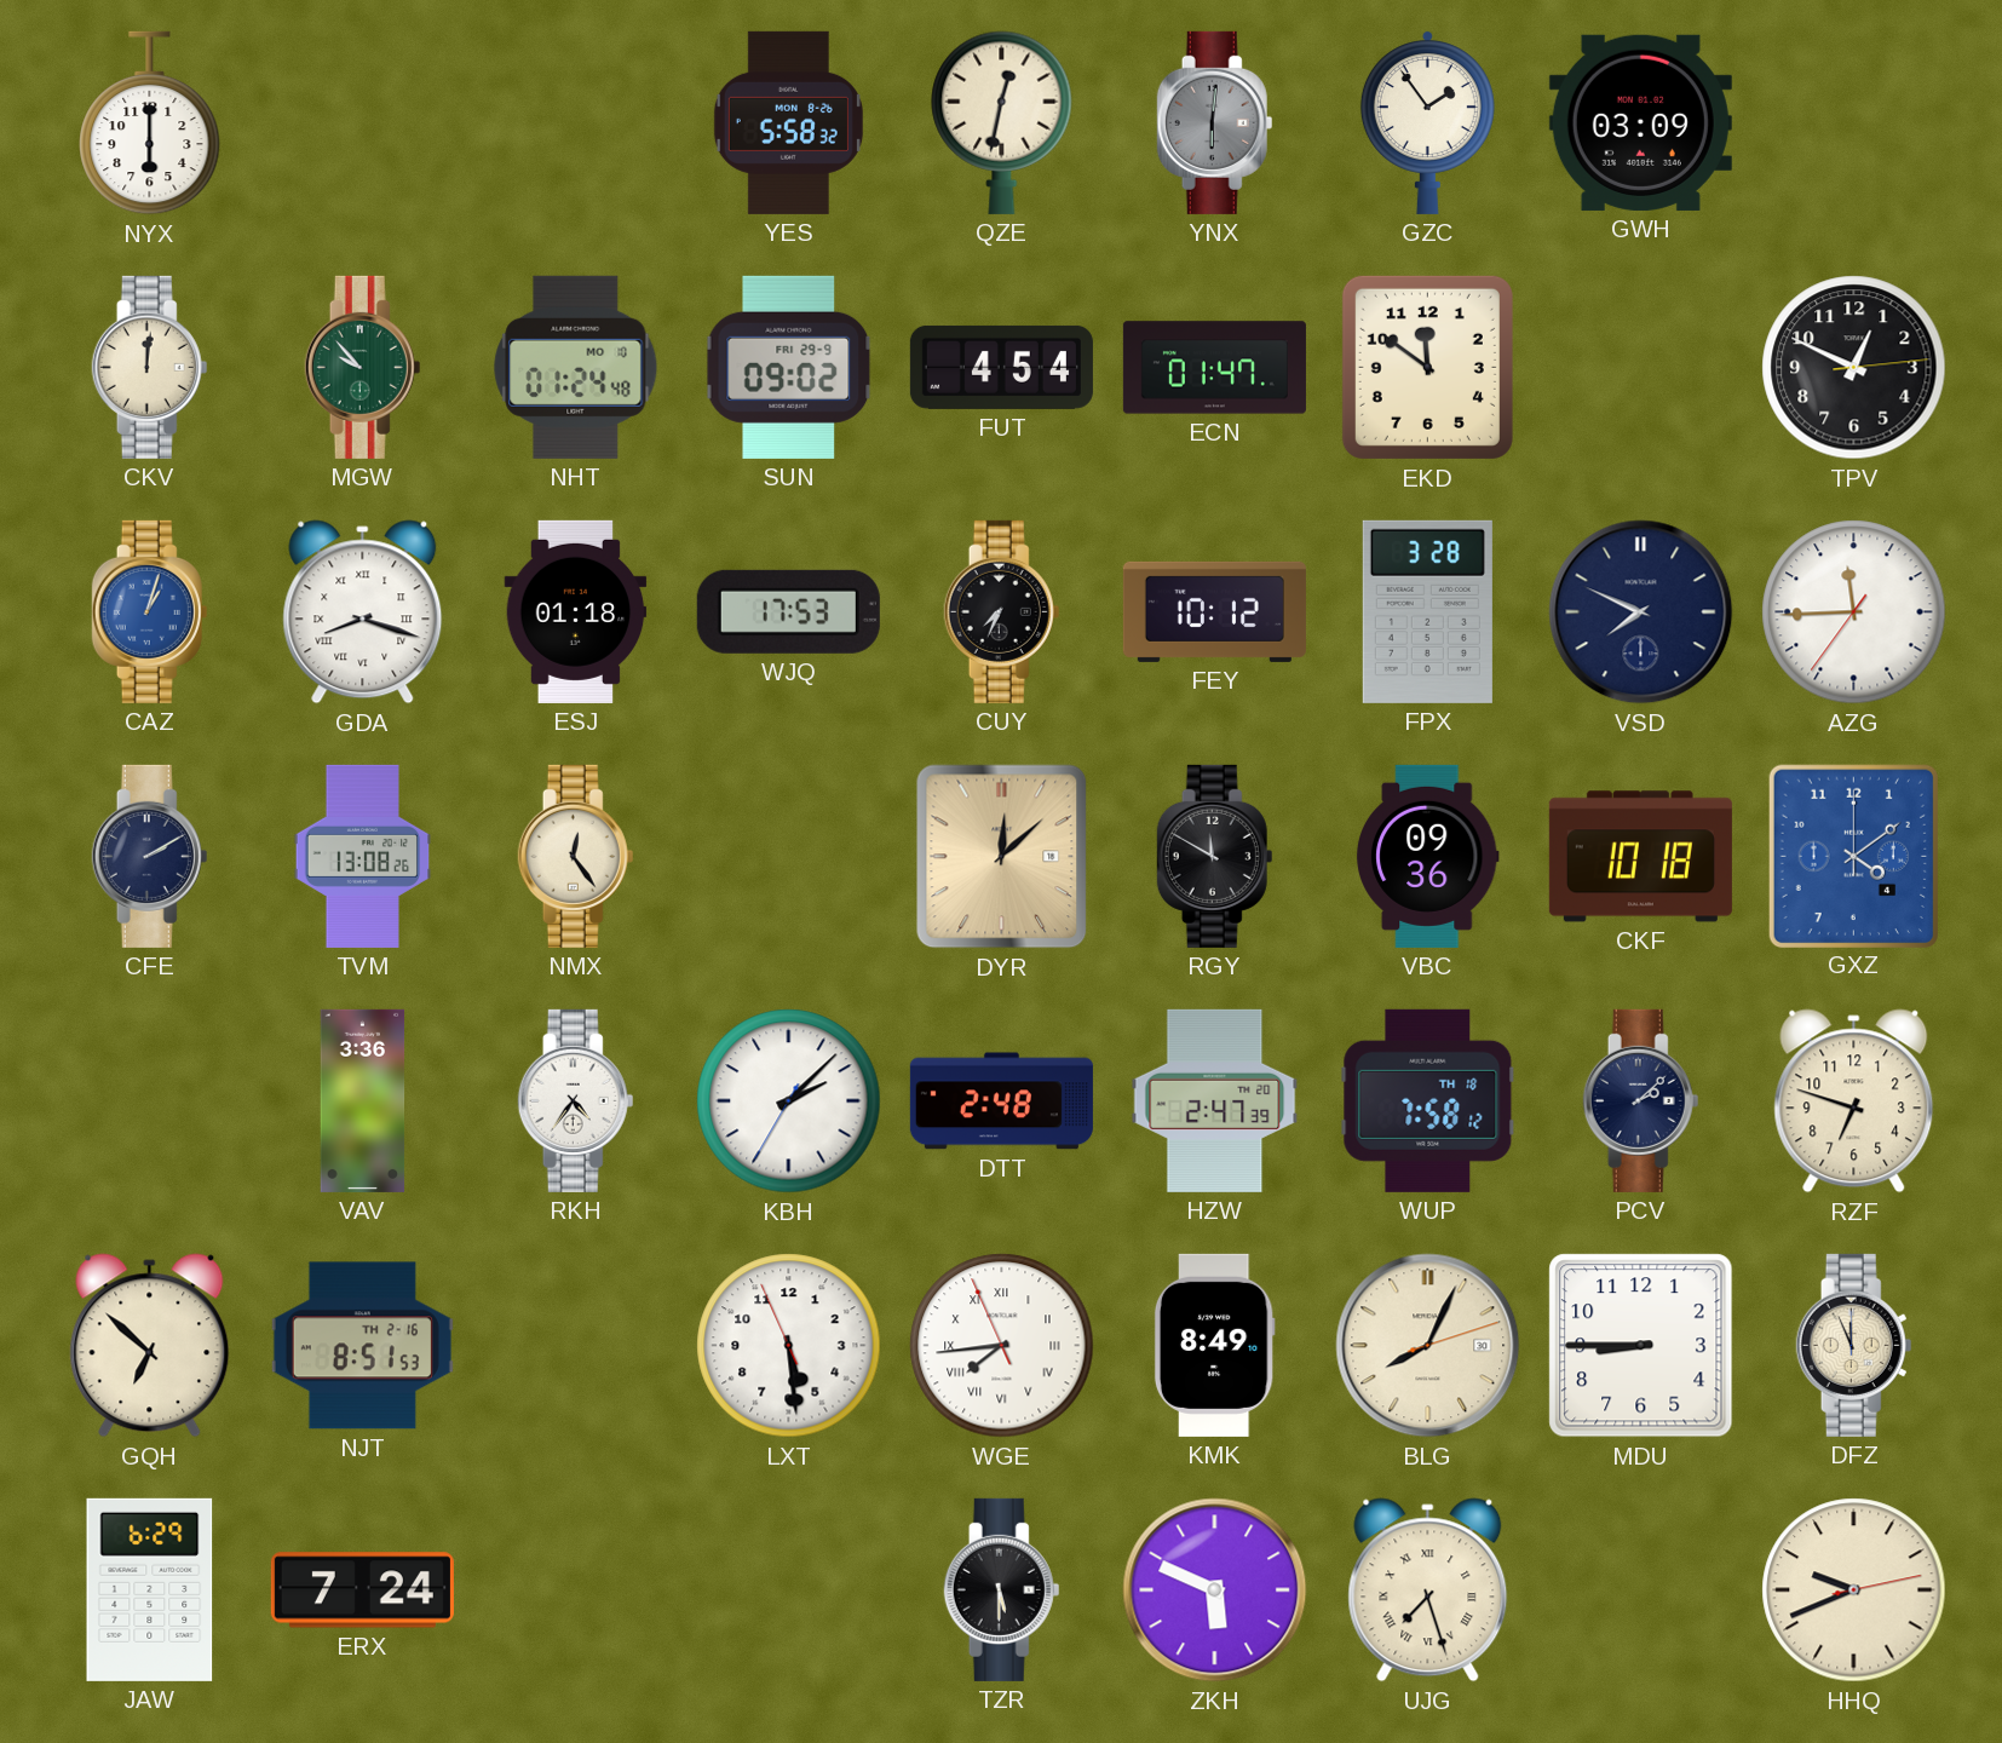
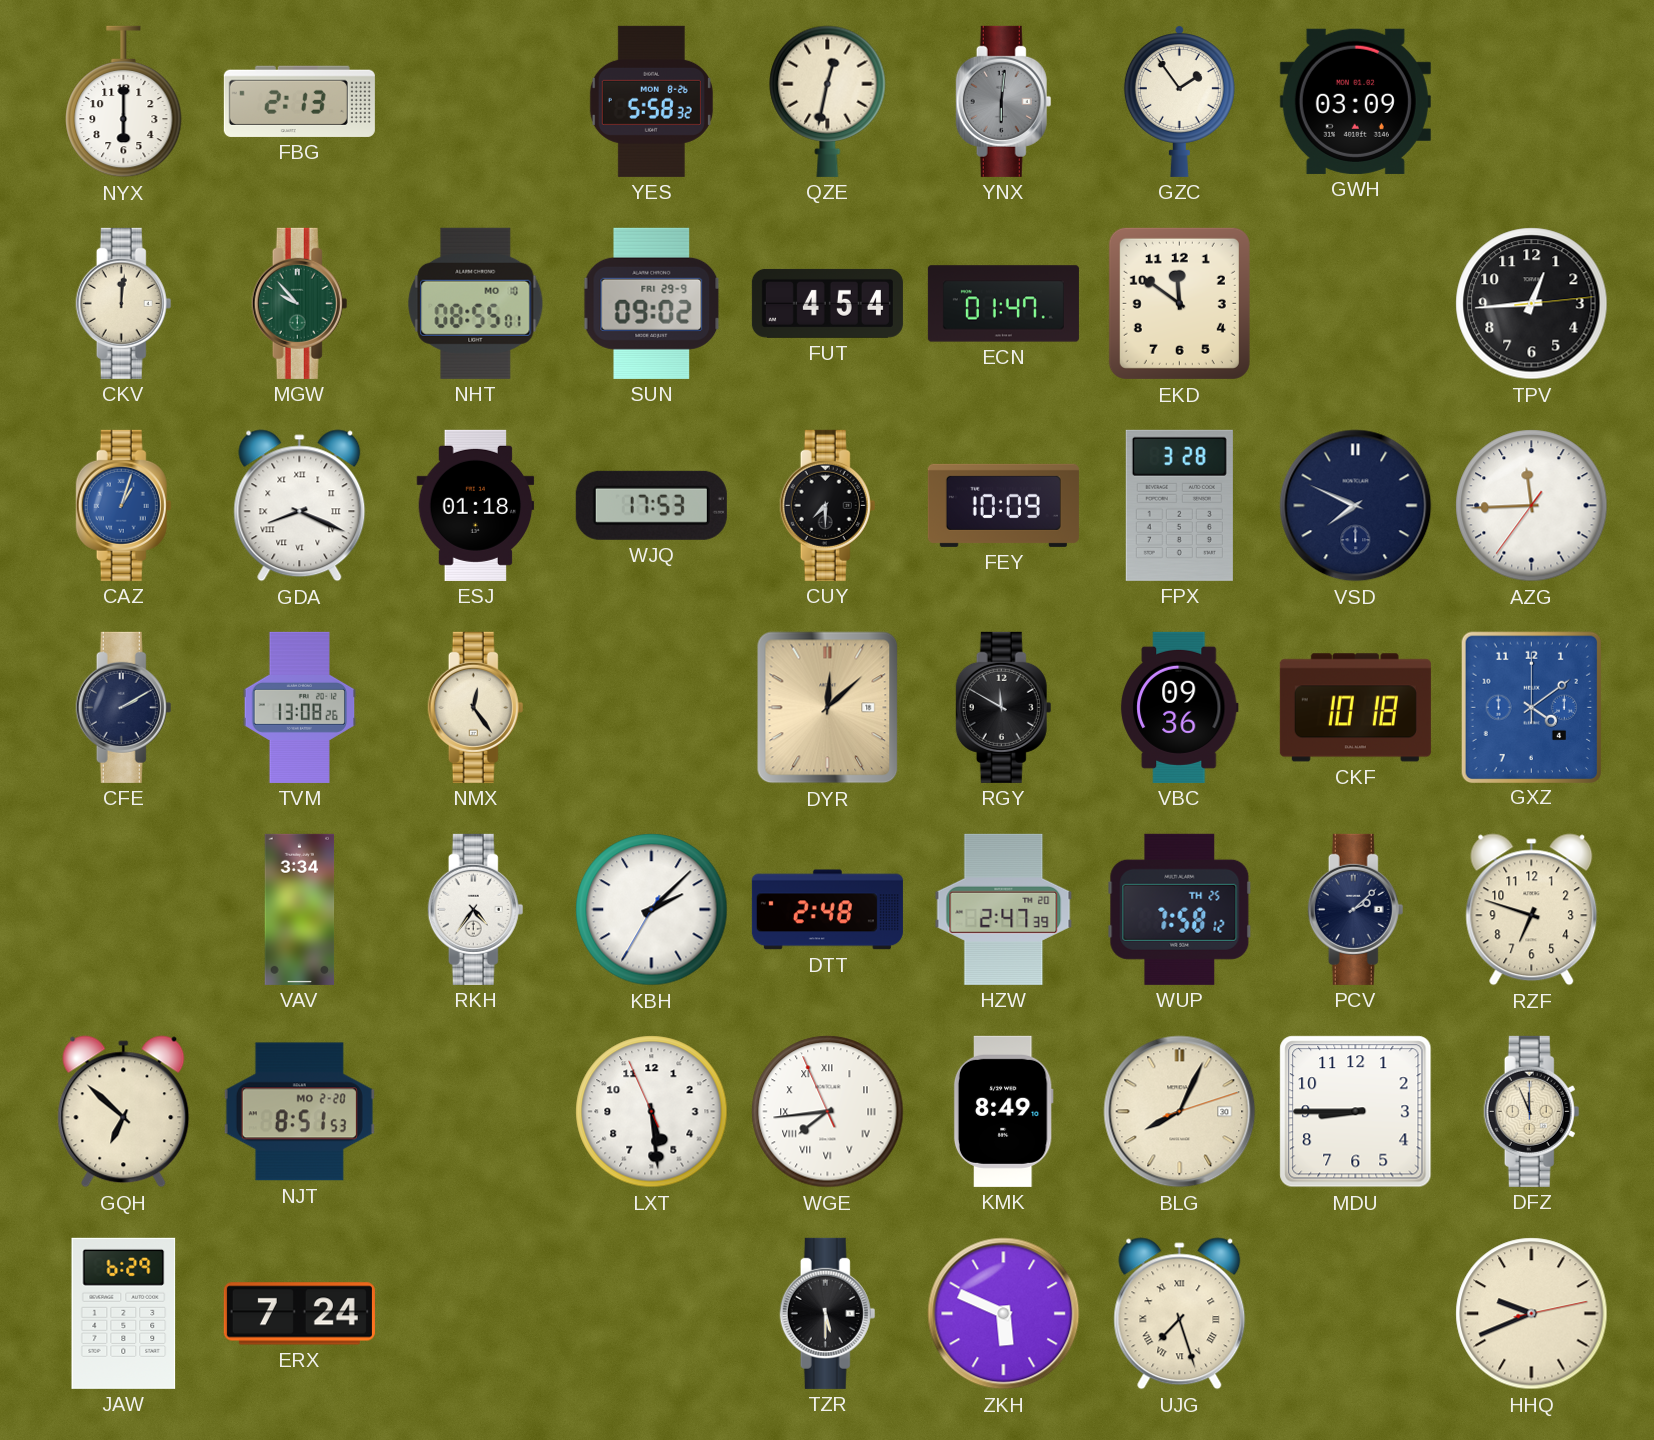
FBG: none -> 2:13 (299, 101)
NHT: 01:24 -> 08:55 (476, 303)
TPV: 12:49 -> 12:44 (1532, 304)
GDA: 8:18 -> 8:19 (300, 506)
CUY: 7:34 -> 7:30 (828, 505)
FEY: 10:12 -> 10:09 (1003, 505)
VAV: 3:36 -> 3:34 (300, 909)
WUP date: TH 18 -> TH 25 (1180, 909)
NJT date: TH 2-16 -> MO 2-20 (299, 1112)
